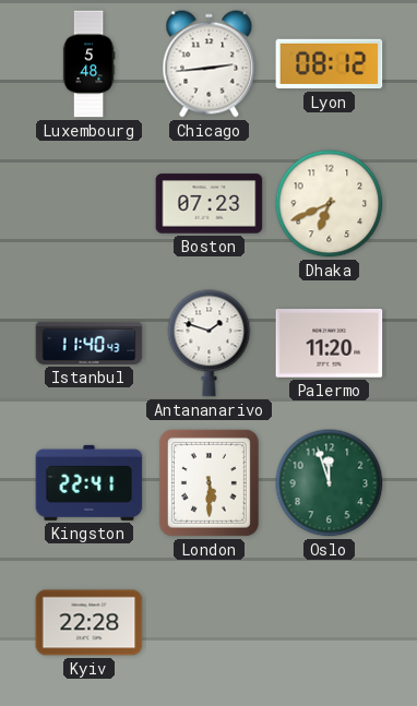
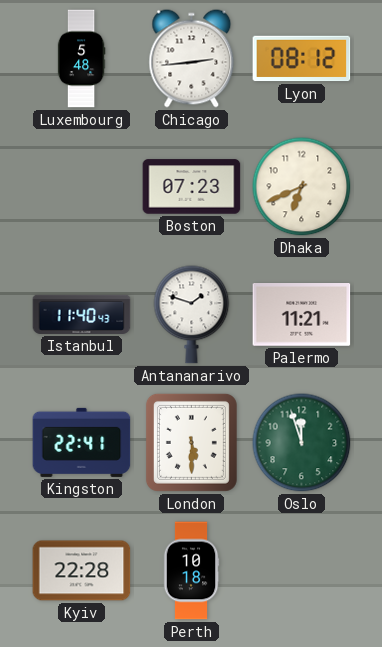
Palermo: 11:20 -> 11:21 (302, 315)
Perth: none -> 10:18 (191, 571)
